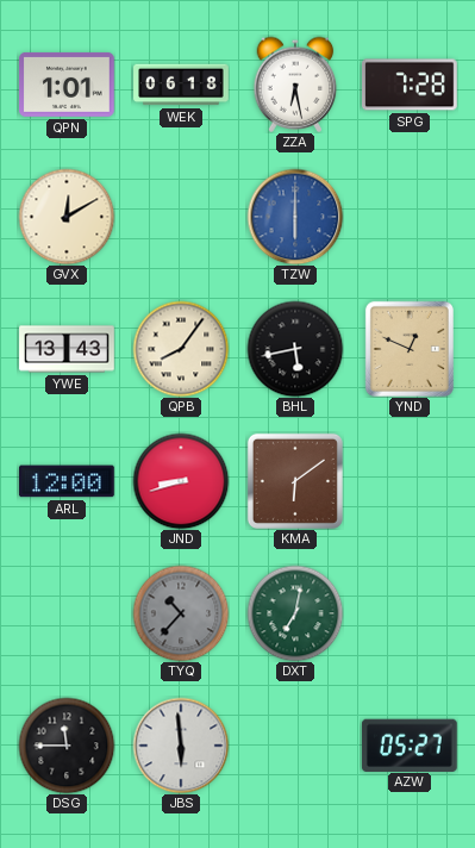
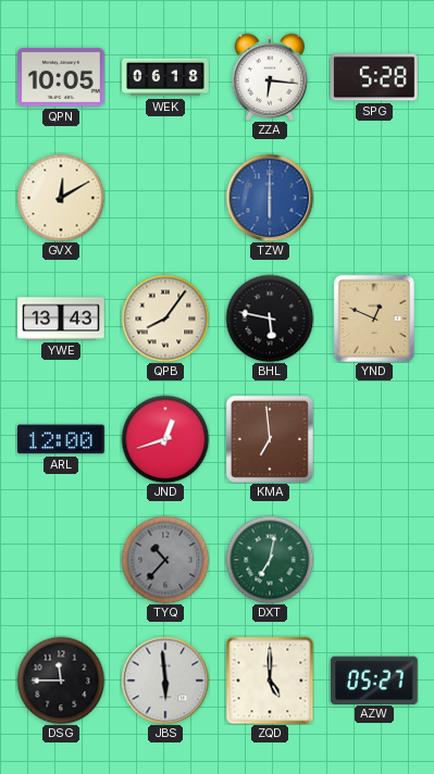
QPN: 1:01 -> 10:05 (61, 77)
ZZA: 6:28 -> 6:16 (270, 77)
SPG: 7:28 -> 5:28 (374, 77)
BHL: 5:43 -> 5:47 (270, 319)
JND: 8:42 -> 12:42 (165, 439)
KMA: 6:09 -> 6:59 (270, 439)
ZQD: none -> 5:00 (270, 681)
